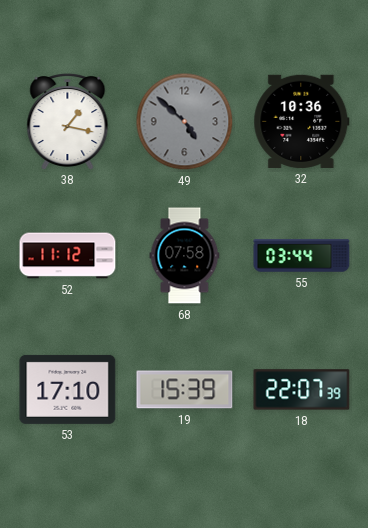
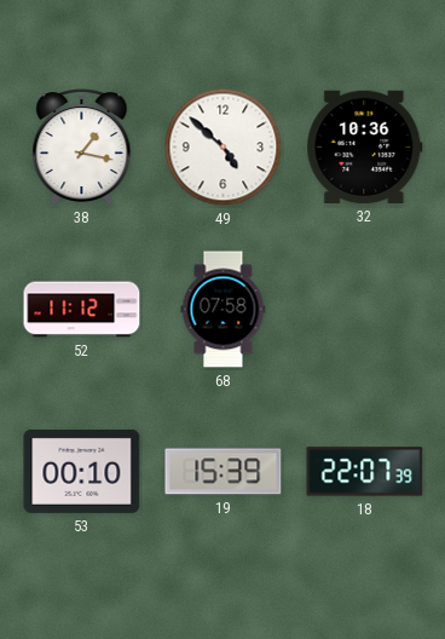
49 dial: grey -> white (224, 148)
55: 03:44 -> none (302, 256)
53: 17:10 -> 00:10 (82, 471)
